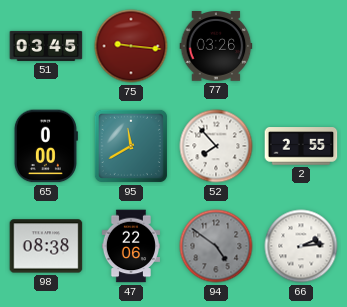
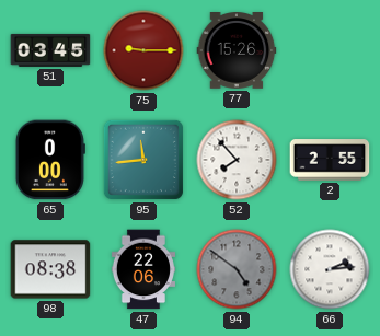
75: 9:16 -> 9:15 (143, 50)
77: 03:26 -> 15:26 (237, 51)
95: 11:40 -> 11:44 (143, 160)
